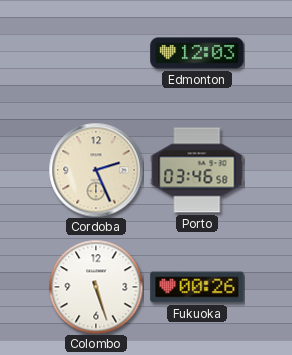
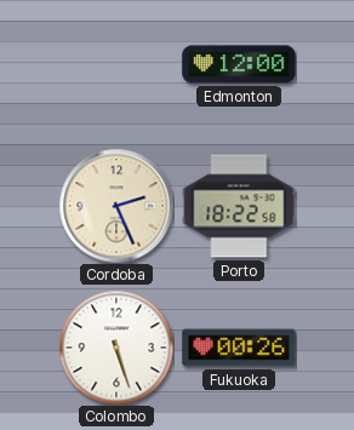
Edmonton: 12:03 -> 12:00 (239, 64)
Porto: 03:46 -> 18:22 (239, 206)
